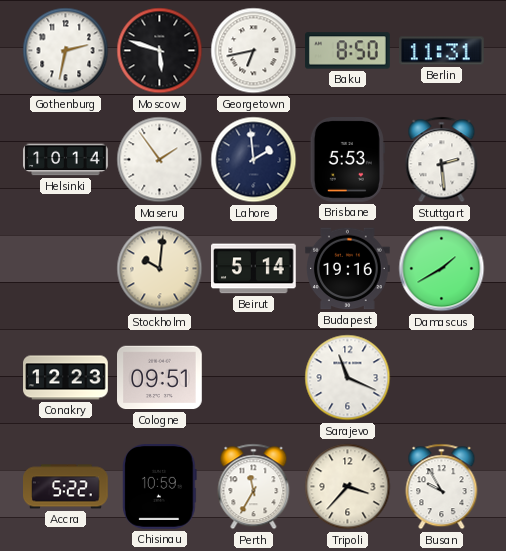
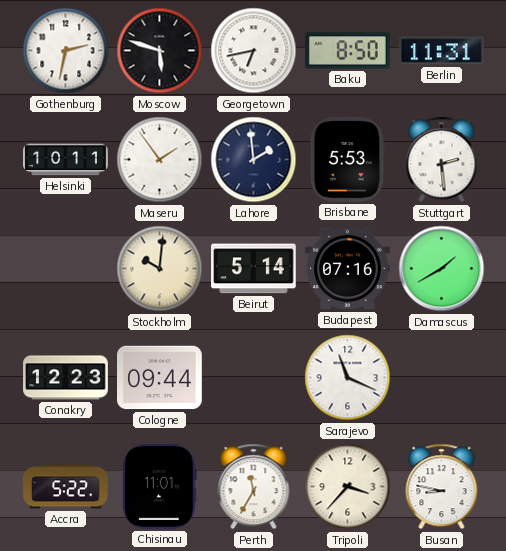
Helsinki: 10:14 -> 10:11 (66, 160)
Budapest: 19:16 -> 07:16 (348, 269)
Cologne: 09:51 -> 09:44 (160, 378)
Chisinau: 10:59 -> 11:01 (160, 487)
Busan: 9:55 -> 8:47 (442, 487)
